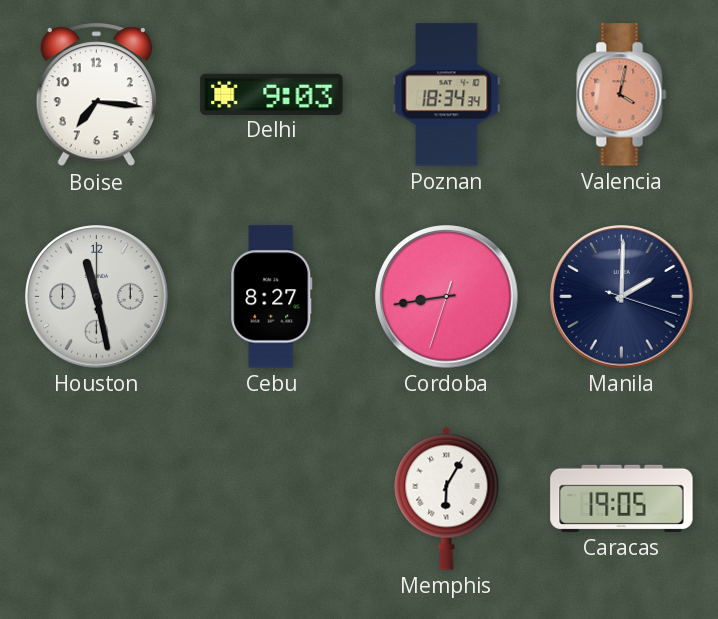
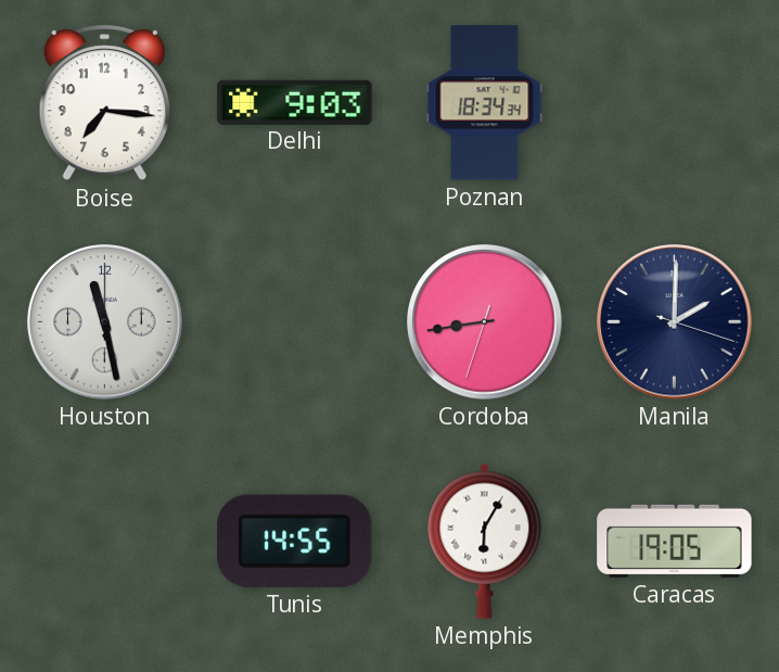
Valencia: 4:02 -> none (622, 95)
Cebu: 8:27 -> none (272, 297)
Tunis: none -> 14:55 (295, 541)
